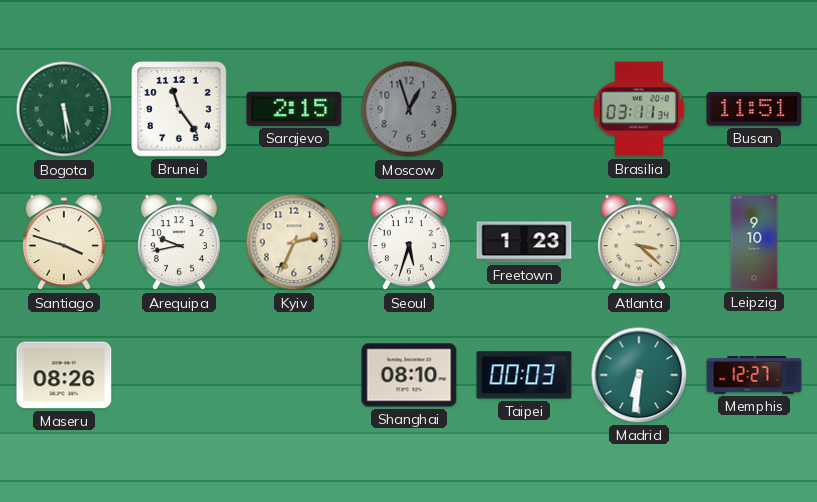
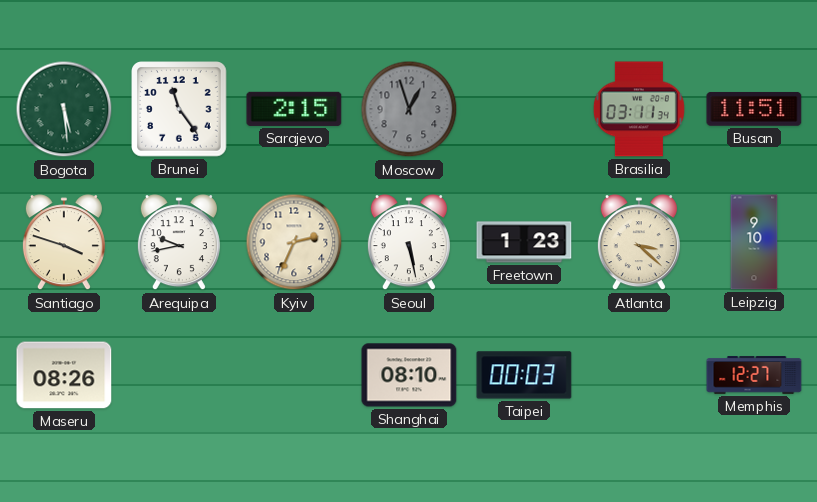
Seoul: 5:33 -> 5:28 (409, 243)
Madrid: 6:31 -> none (639, 375)
